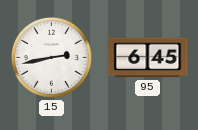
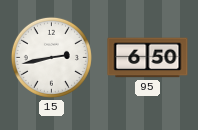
95: 6:45 -> 6:50 (148, 58)
